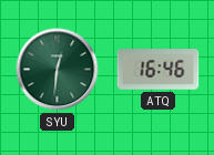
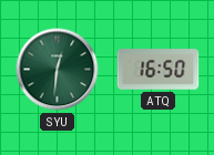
ATQ: 16:46 -> 16:50 (159, 70)
